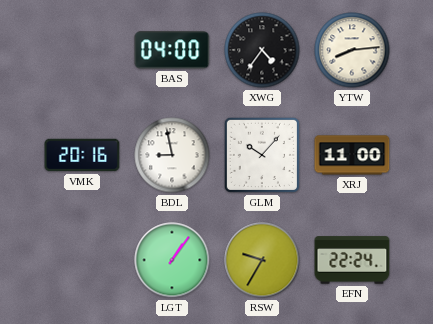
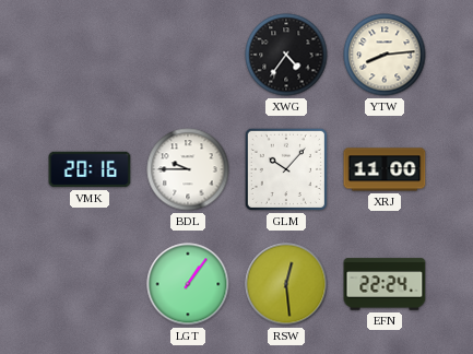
BAS: 04:00 -> none (172, 50)
BDL: 8:58 -> 9:45 (188, 169)
RSW: 9:35 -> 12:29 (286, 284)
